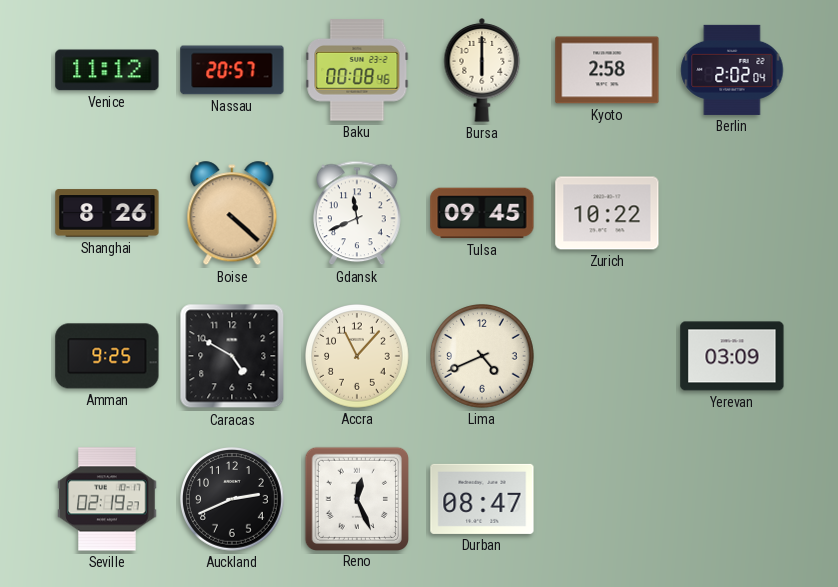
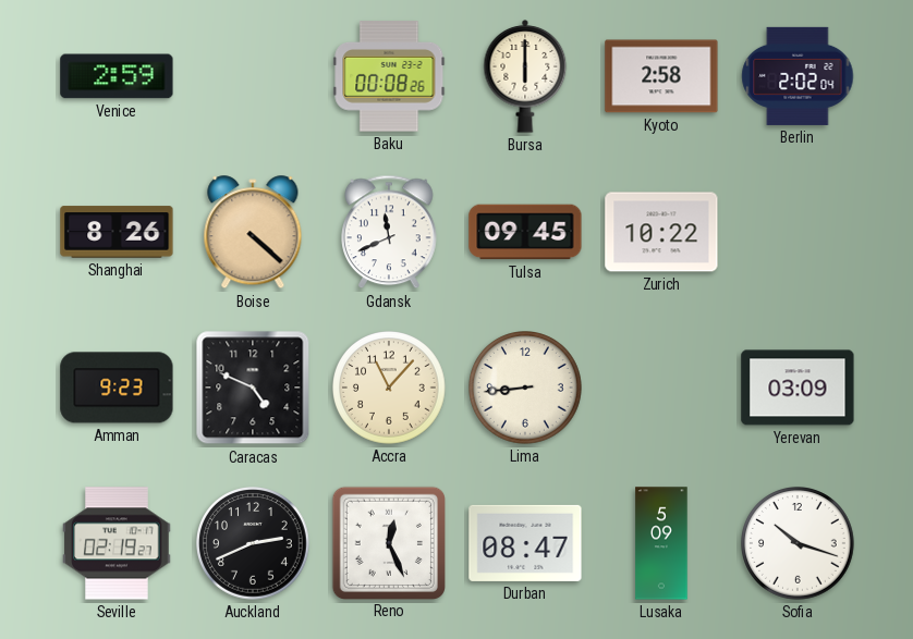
Venice: 11:12 -> 2:59 (117, 76)
Nassau: 20:57 -> none (232, 70)
Baku: 00:08:46 -> 00:08:26 (389, 76)
Amman: 9:25 -> 9:23 (117, 388)
Caracas: 4:50 -> 4:49 (253, 388)
Lima: 4:41 -> 8:44 (526, 389)
Lusaka: none -> 5:09 (661, 543)
Sofia: none -> 10:18 (799, 544)
